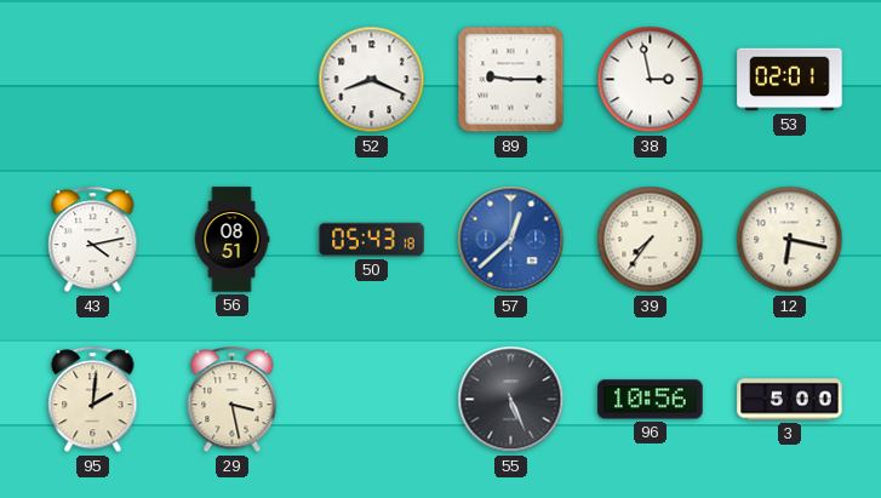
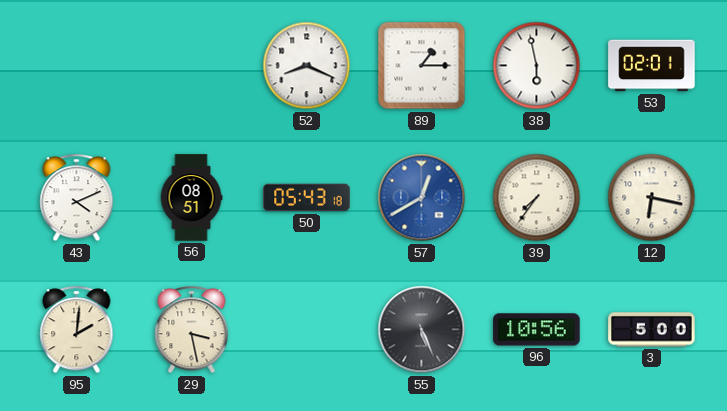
89: 9:15 -> 1:15 (422, 66)
38: 2:58 -> 5:58 (537, 66)
43: 4:13 -> 4:11 (77, 198)
57: 12:38 -> 12:40 (422, 198)
